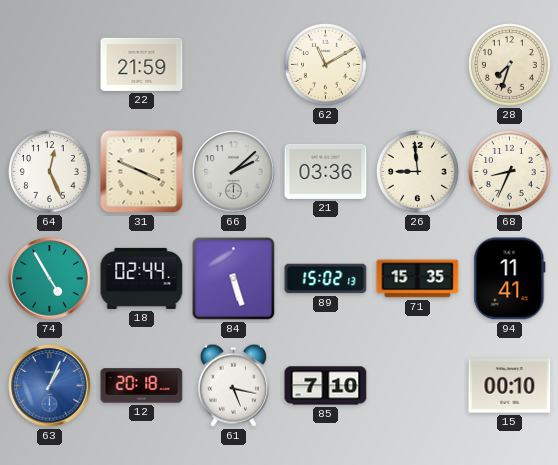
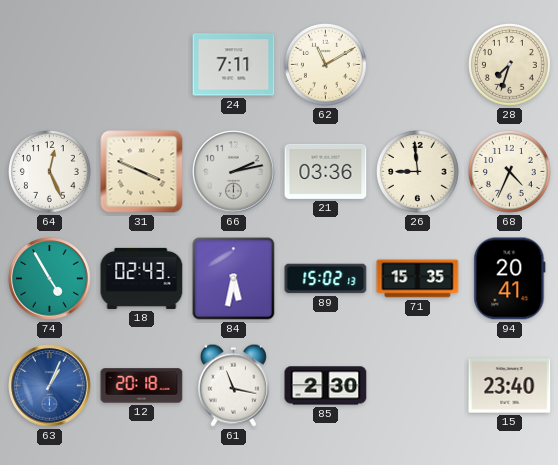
22: 21:59 -> none (142, 64)
24: none -> 7:11 (234, 65)
66: 2:08 -> 2:13 (234, 172)
68: 8:34 -> 4:34 (510, 172)
18: 02:44 -> 02:43 (142, 278)
84: 5:27 -> 5:32 (234, 279)
94: 11:41 -> 20:41 (510, 279)
61: 5:17 -> 11:17 (233, 385)
85: 7:10 -> 2:30 (326, 386)
15: 00:10 -> 23:40 (510, 386)
